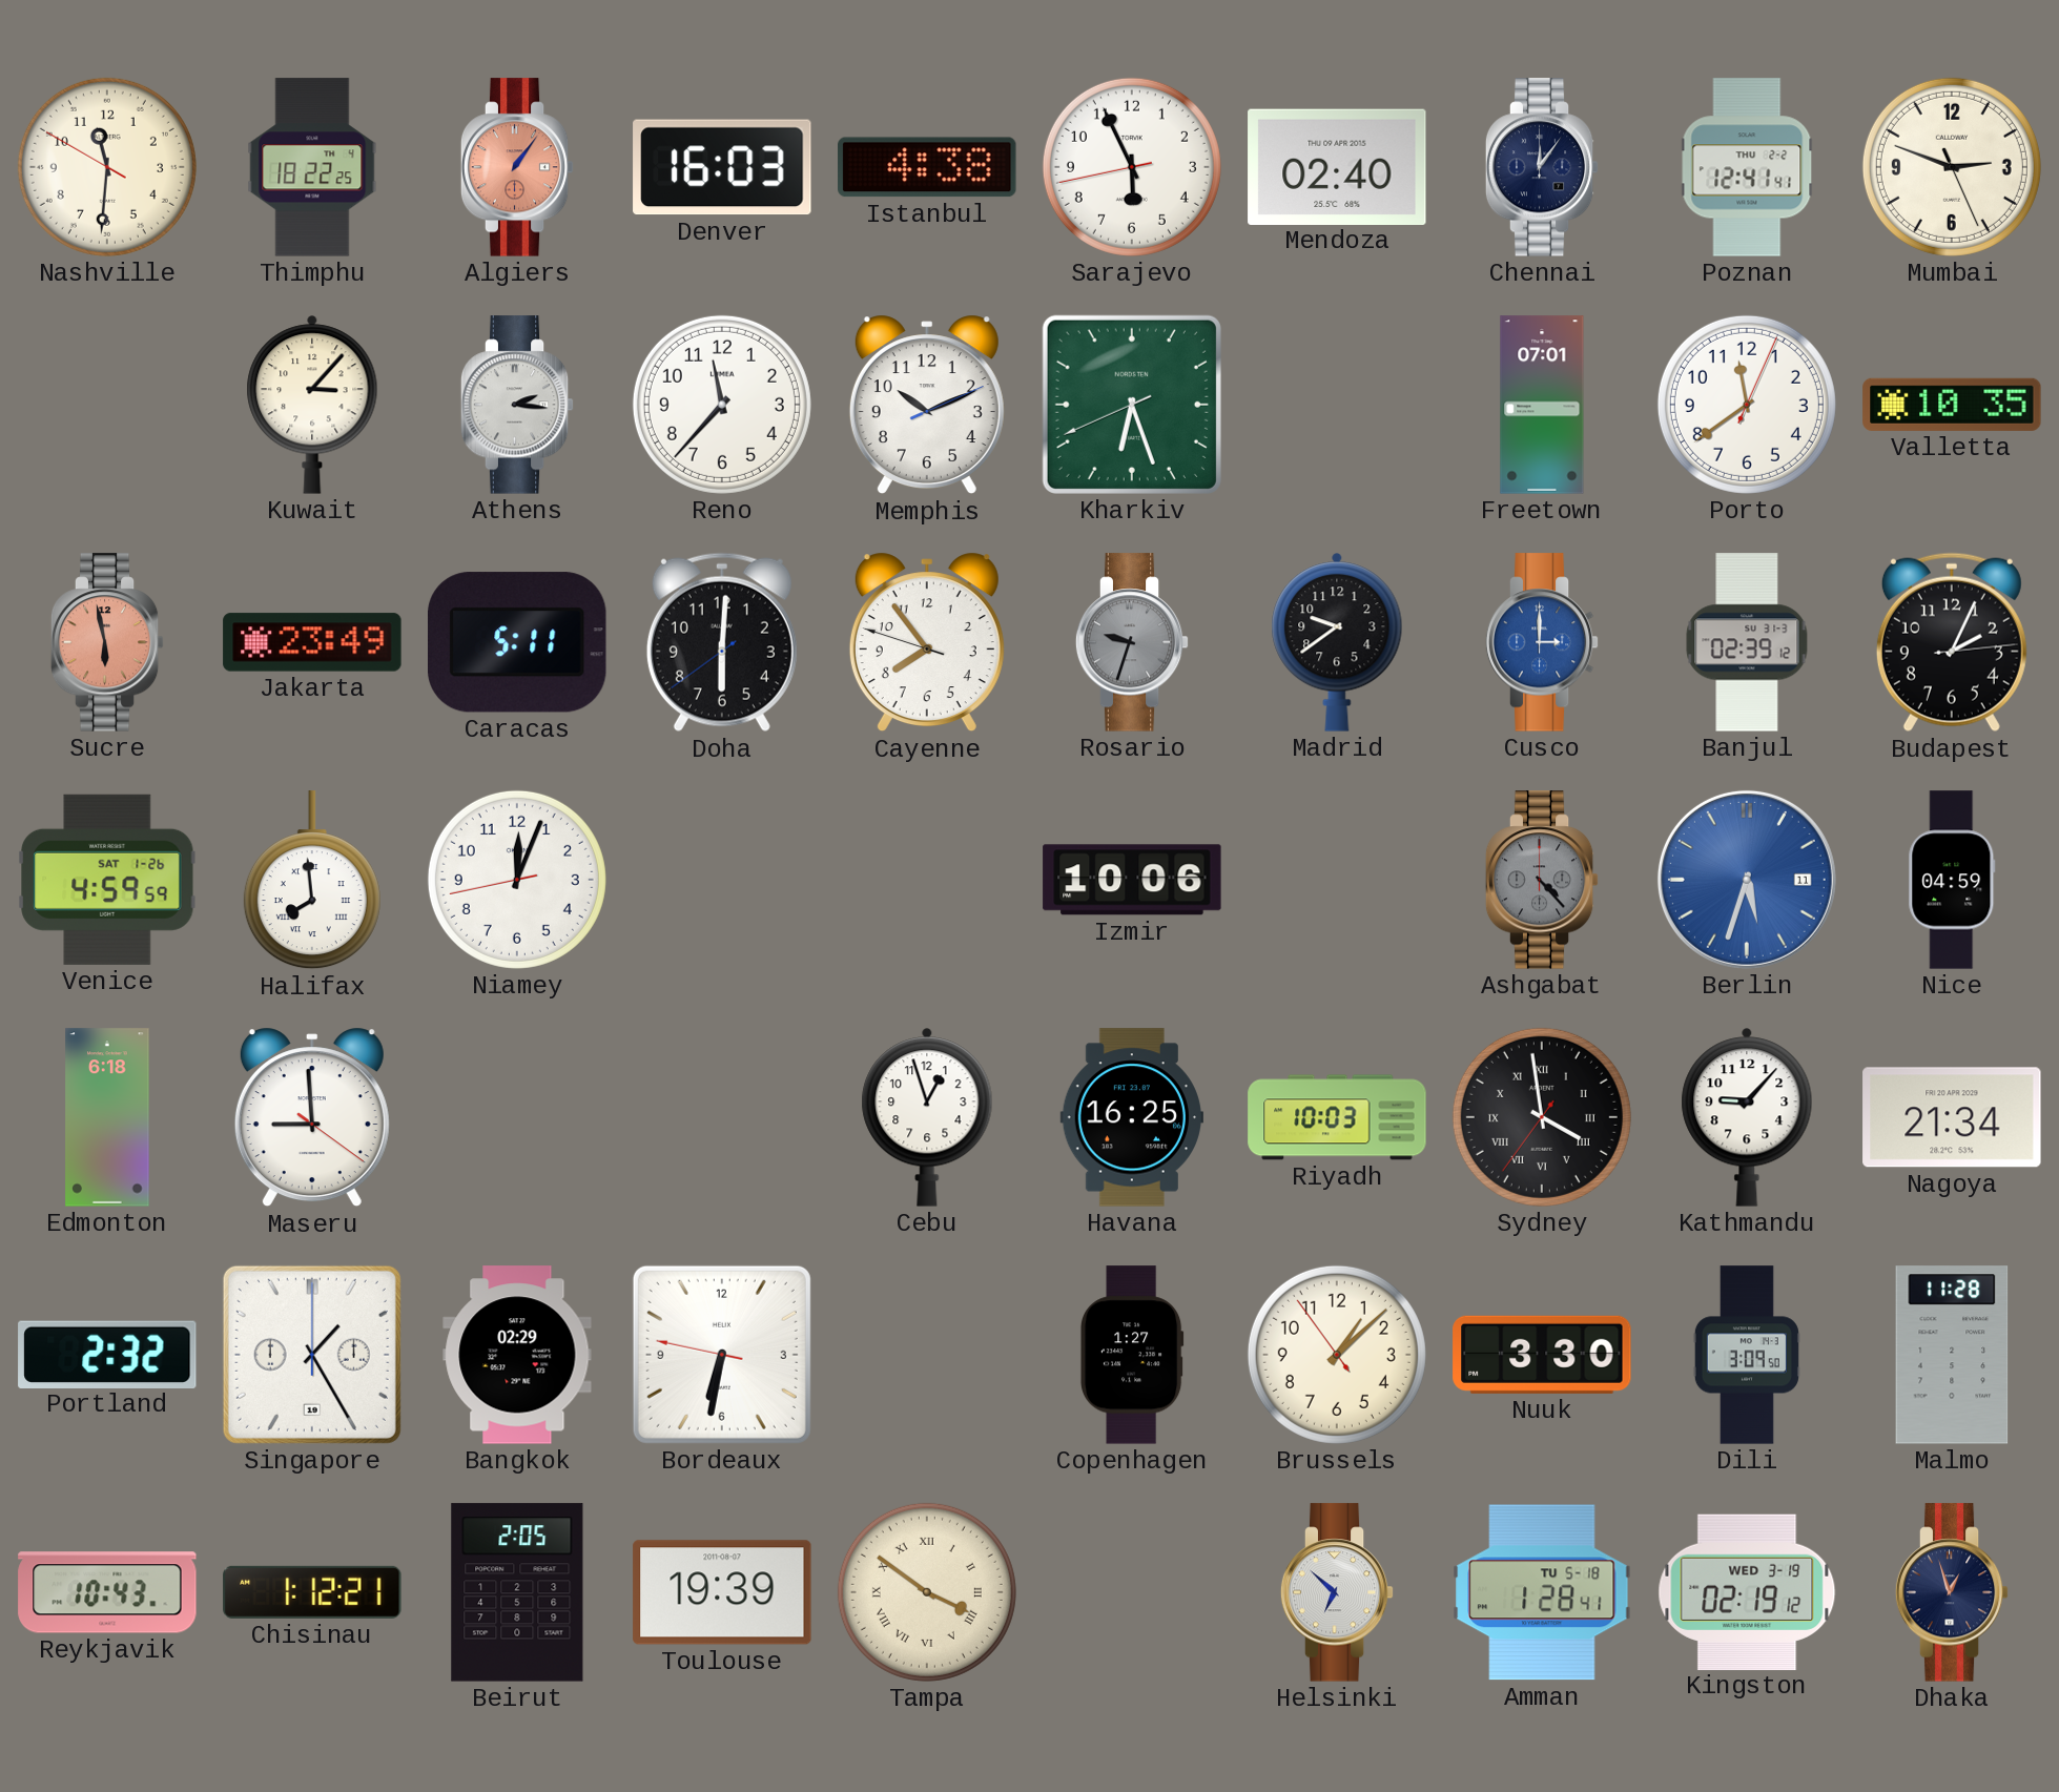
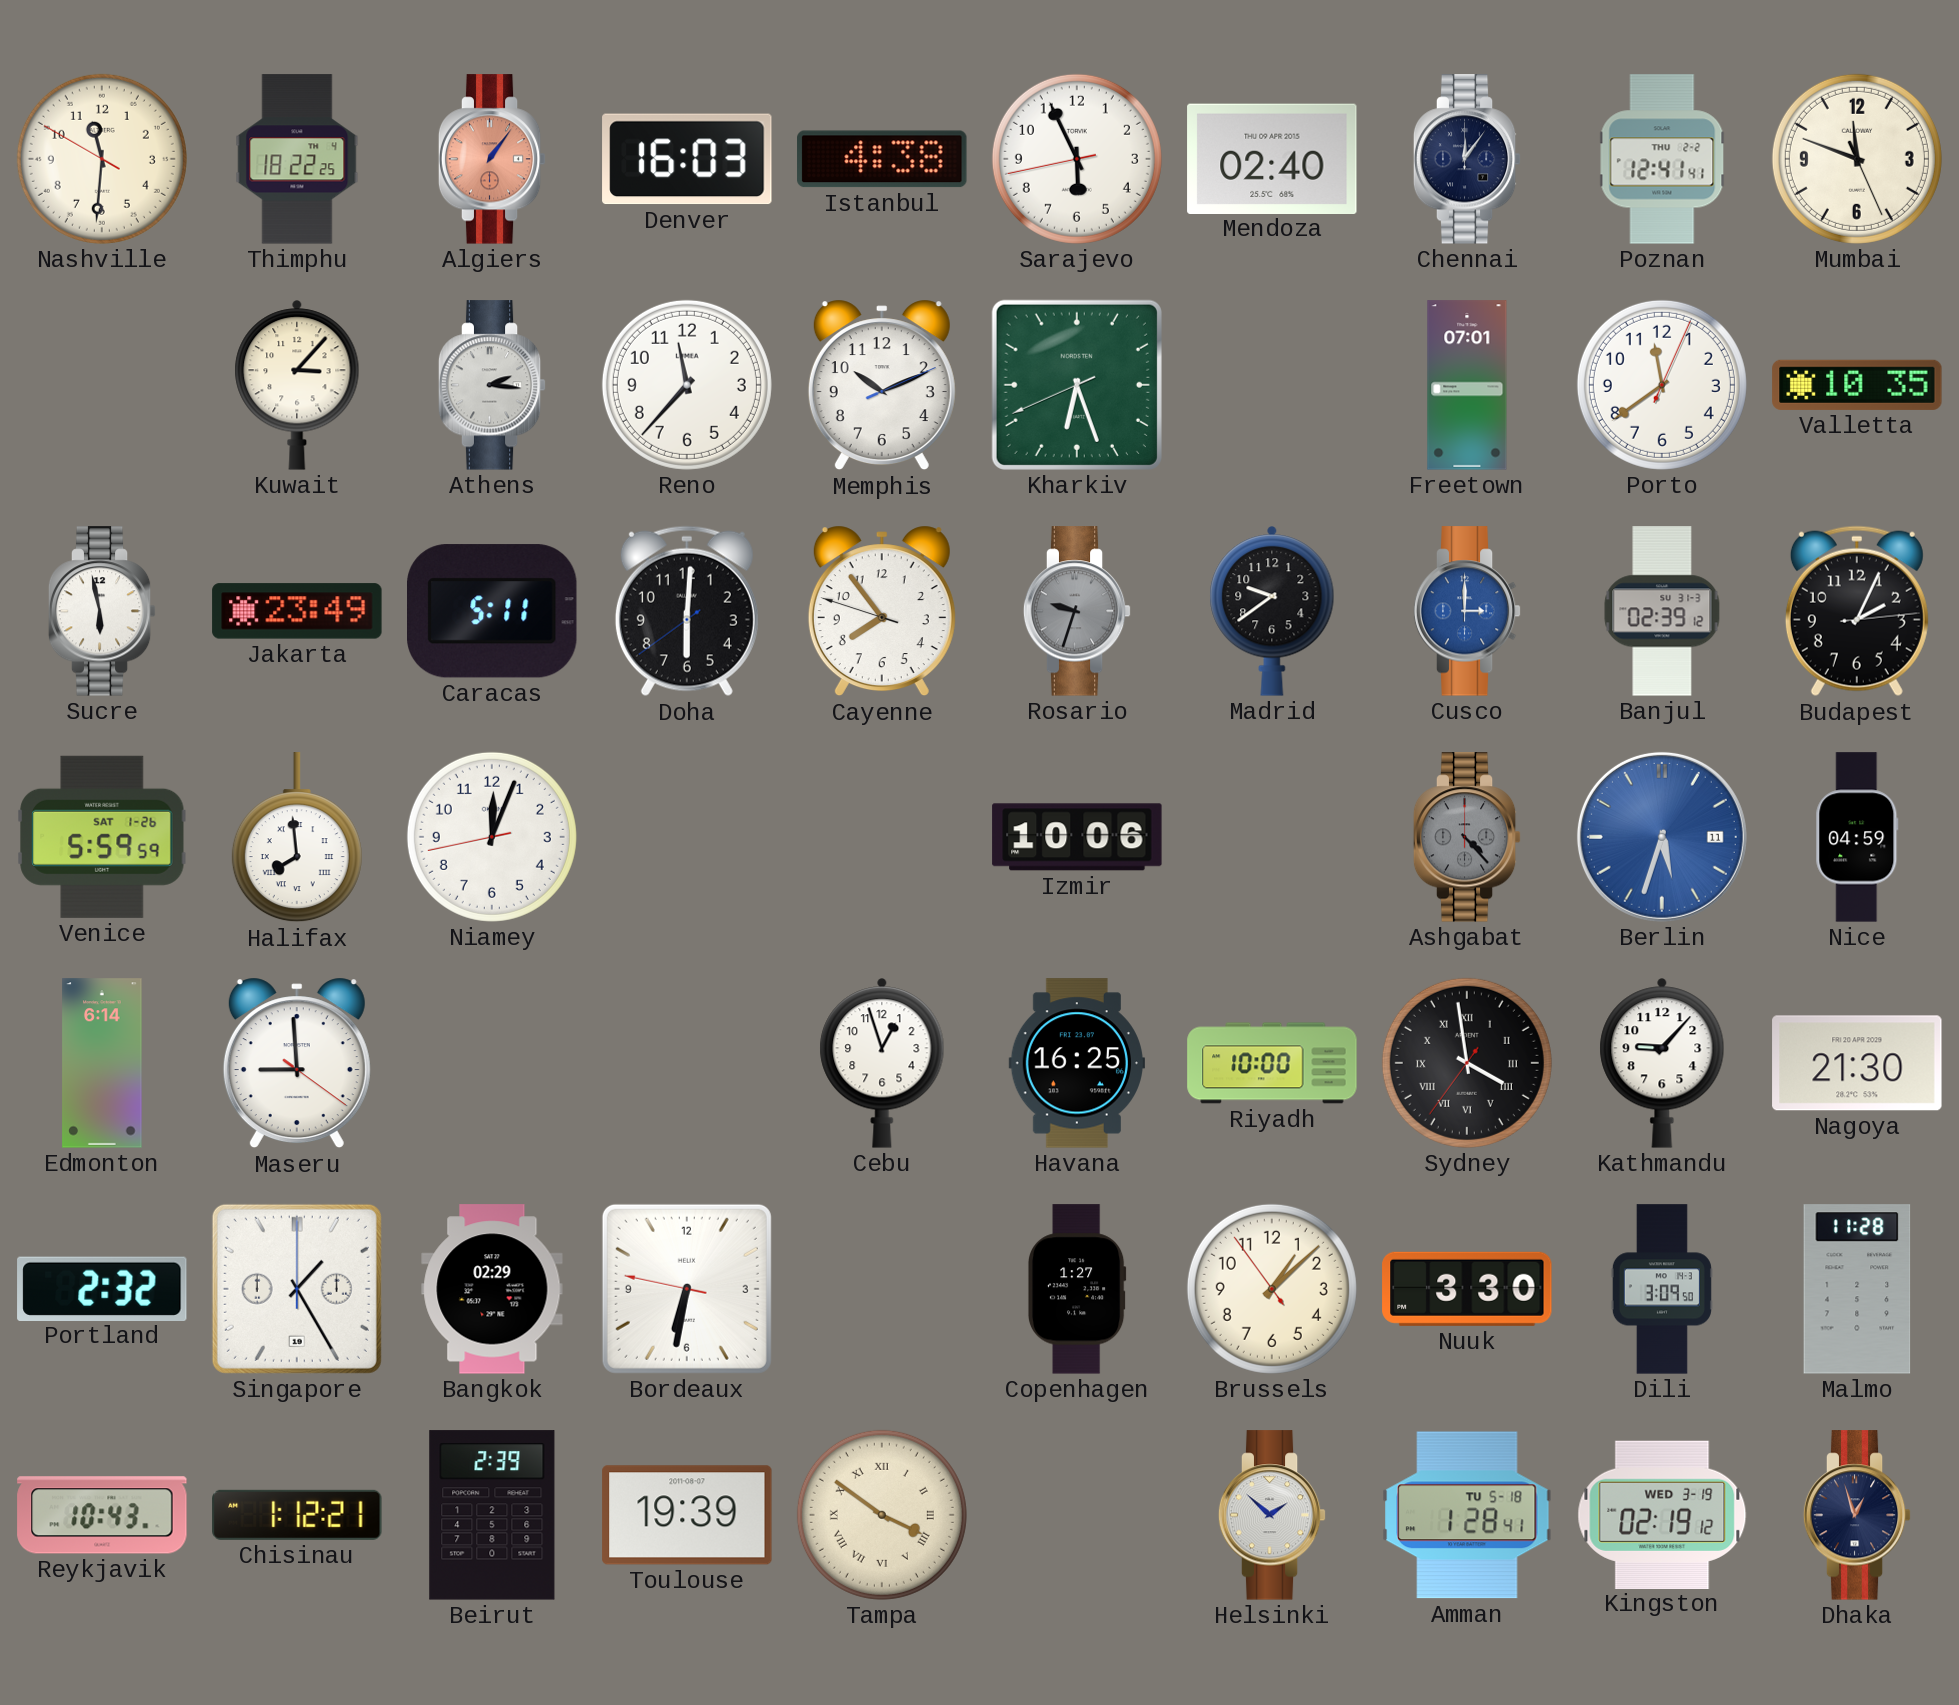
Mumbai: 2:48 -> 11:48 (1857, 159)
Sucre dial: salmon -> white (102, 611)
Venice: 4:59 -> 5:59 (102, 837)
Edmonton: 6:18 -> 6:14 (102, 1063)
Riyadh: 10:03 -> 10:00 (1272, 1063)
Nagoya: 21:34 -> 21:30 (1857, 1063)
Beirut: 2:05 -> 2:39 (492, 1515)
Helsinki: 6:52 -> 1:52 (1272, 1515)
